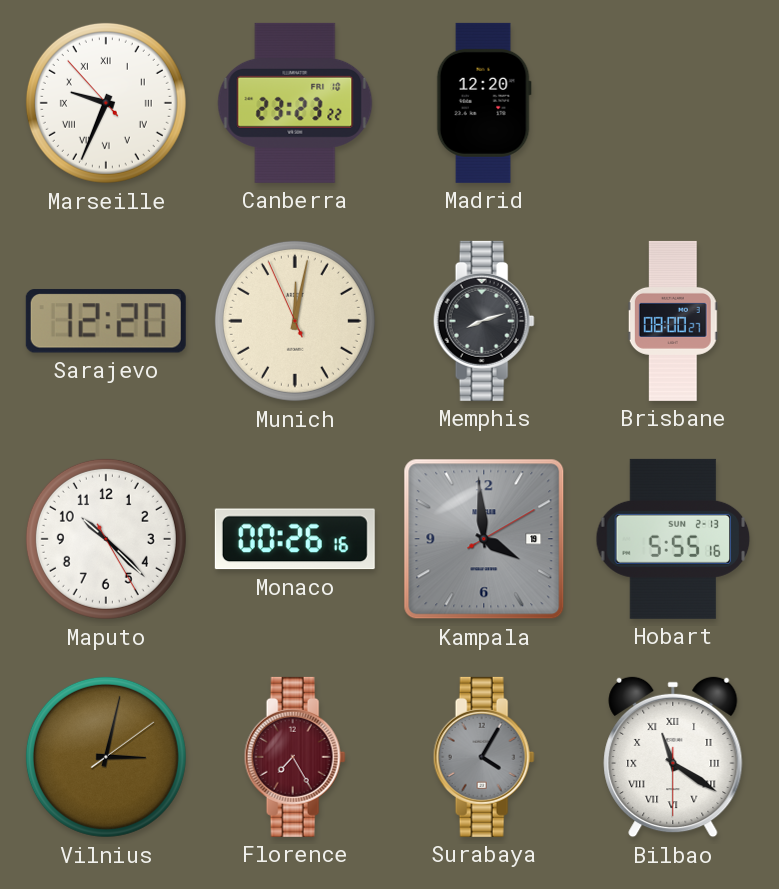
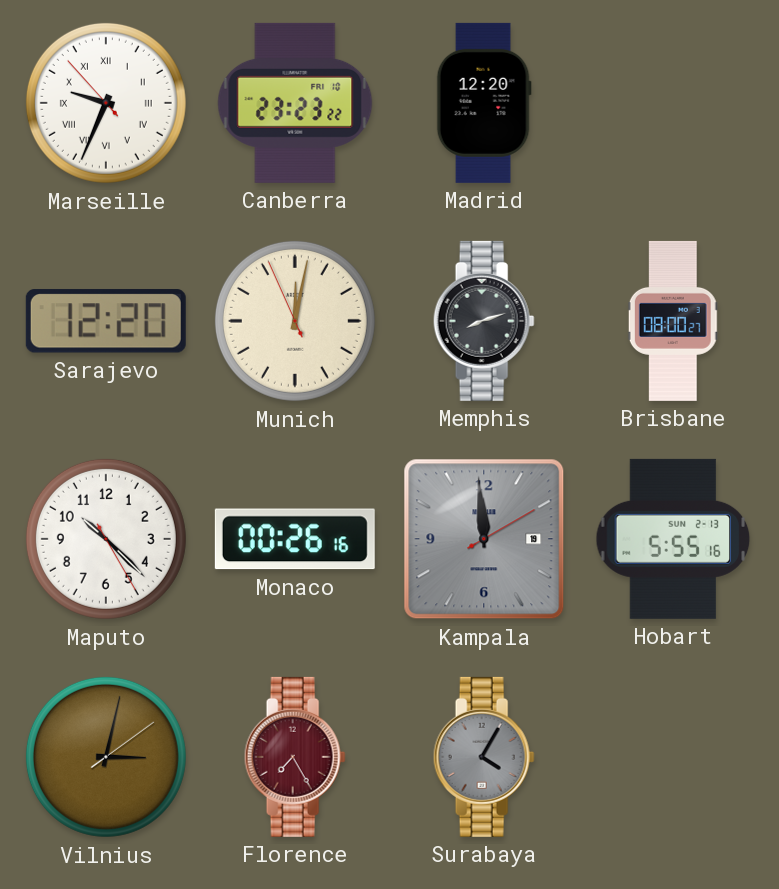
Kampala: 3:59 -> 11:59 (484, 539)
Bilbao: 11:20 -> none (673, 757)
